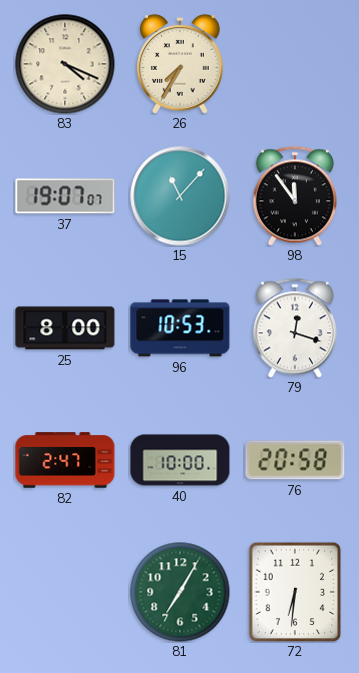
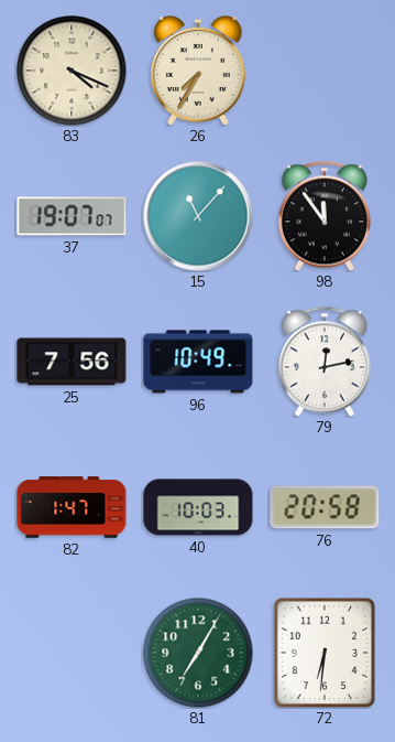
25: 8:00 -> 7:56 (72, 362)
96: 10:53 -> 10:49 (198, 362)
79: 12:18 -> 12:13 (325, 362)
82: 2:47 -> 1:47 (72, 507)
40: 10:00 -> 10:03 (198, 507)
